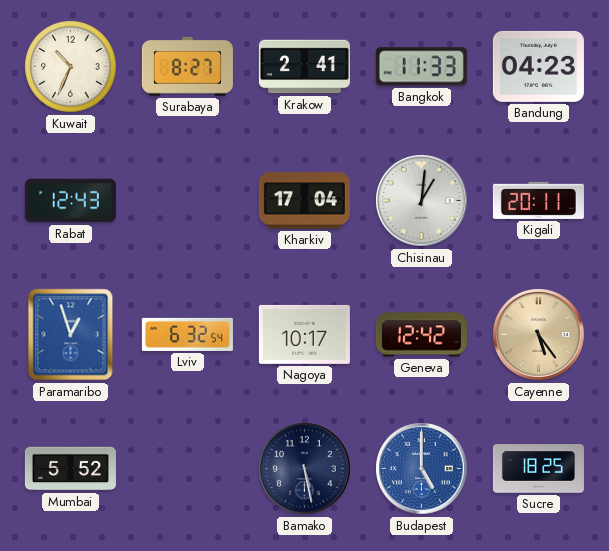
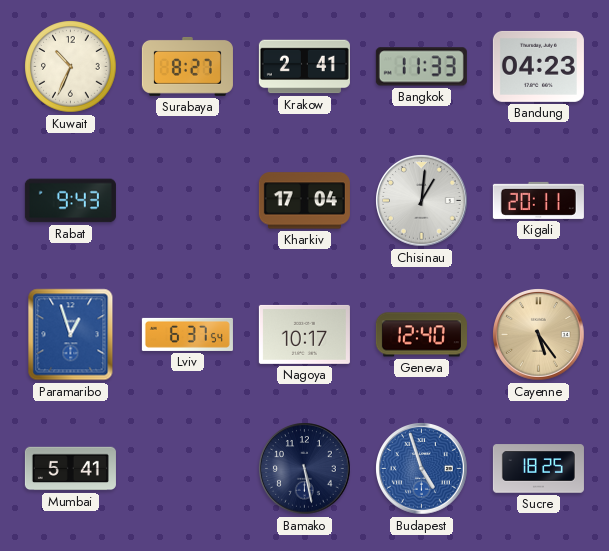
Rabat: 12:43 -> 9:43 (70, 201)
Lviv: 6:32 -> 6:37 (187, 334)
Geneva: 12:42 -> 12:40 (421, 335)
Mumbai: 5:52 -> 5:41 (70, 469)
Budapest: 5:00 -> 4:57 (422, 469)
